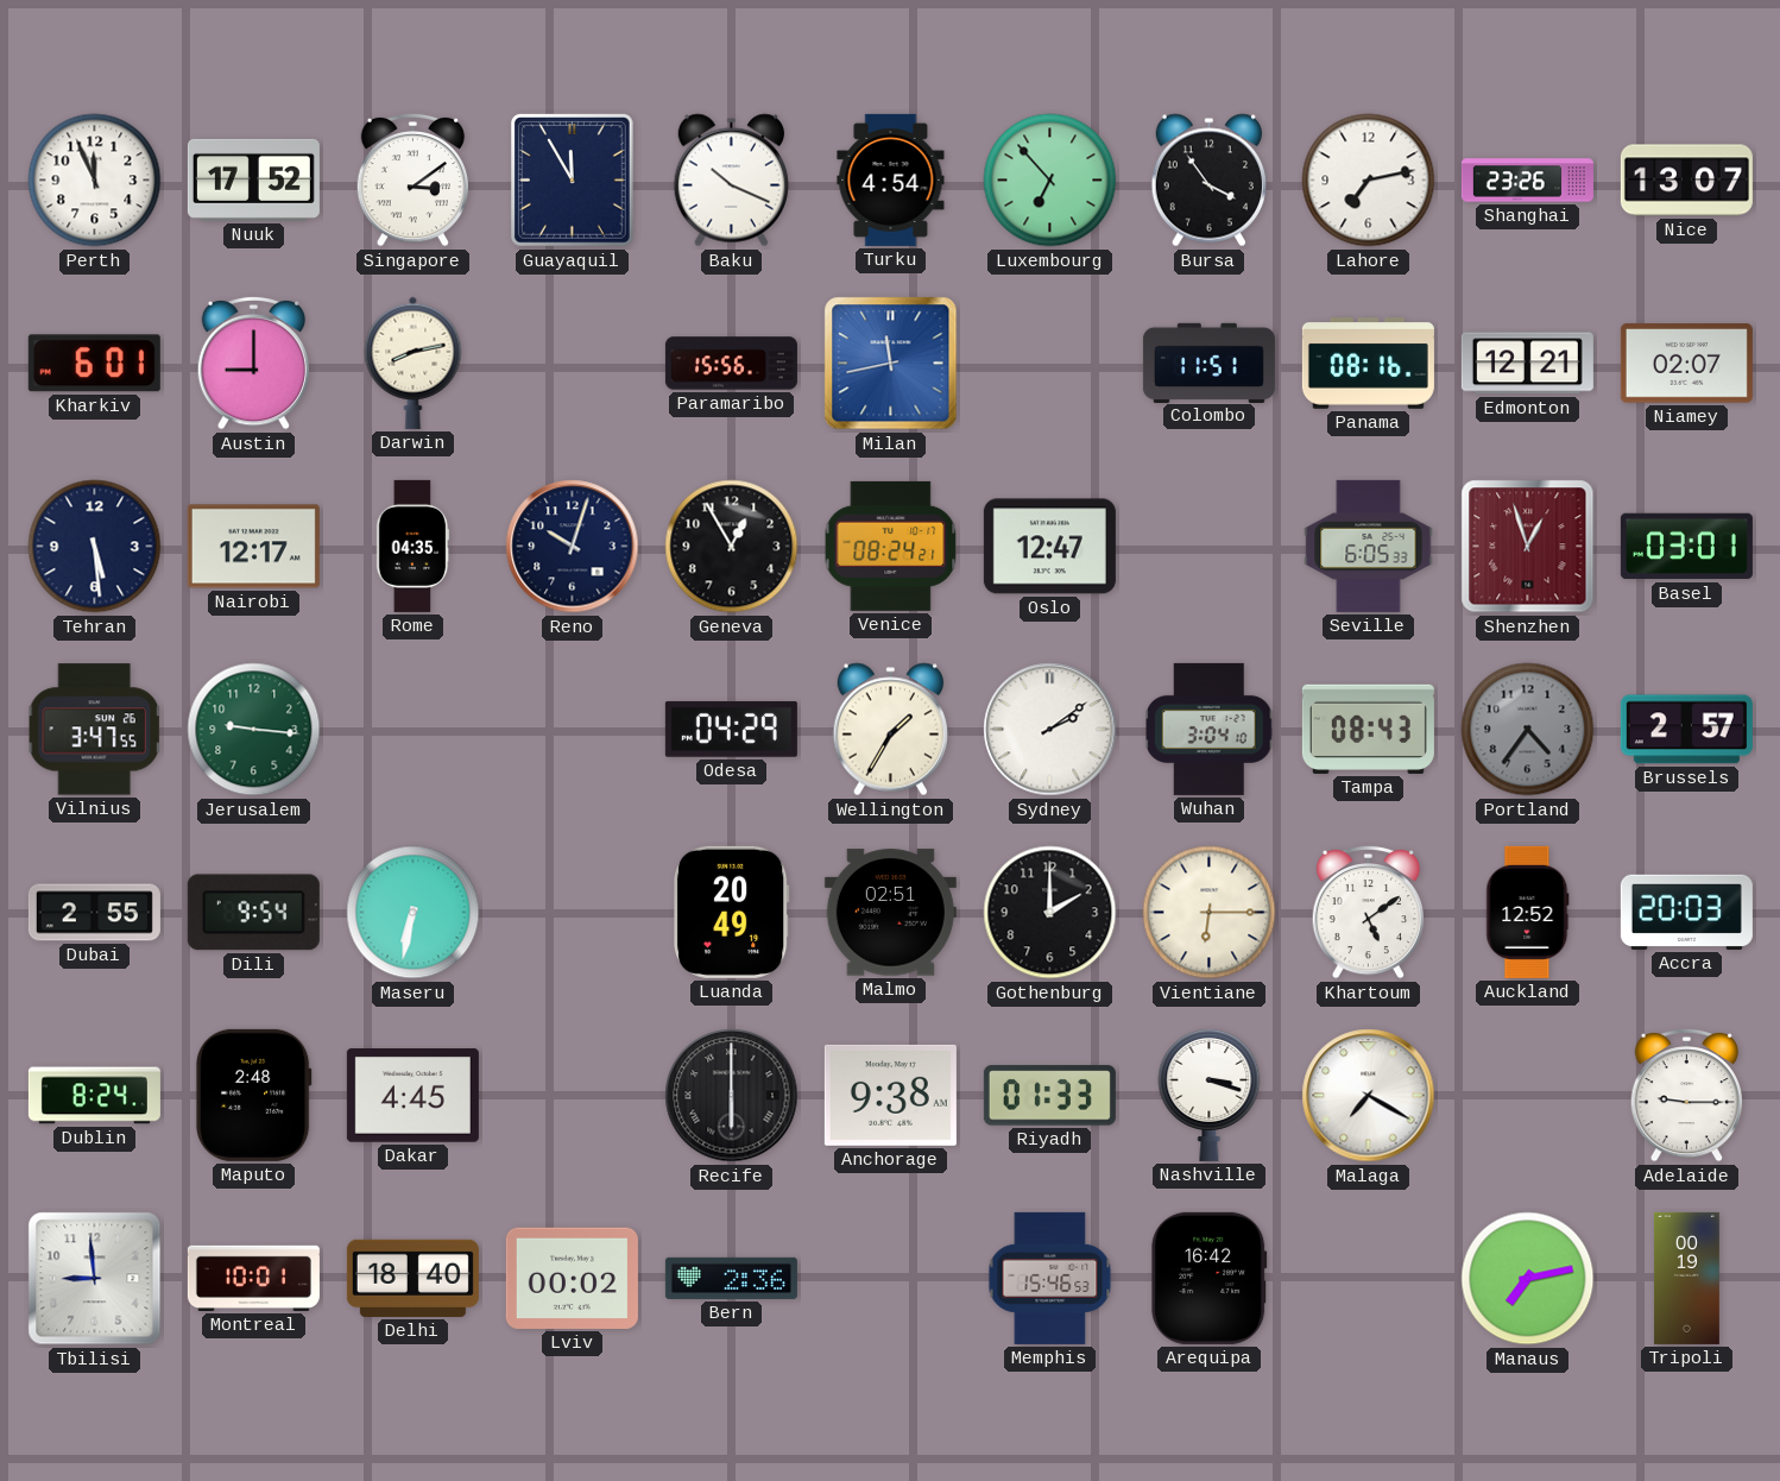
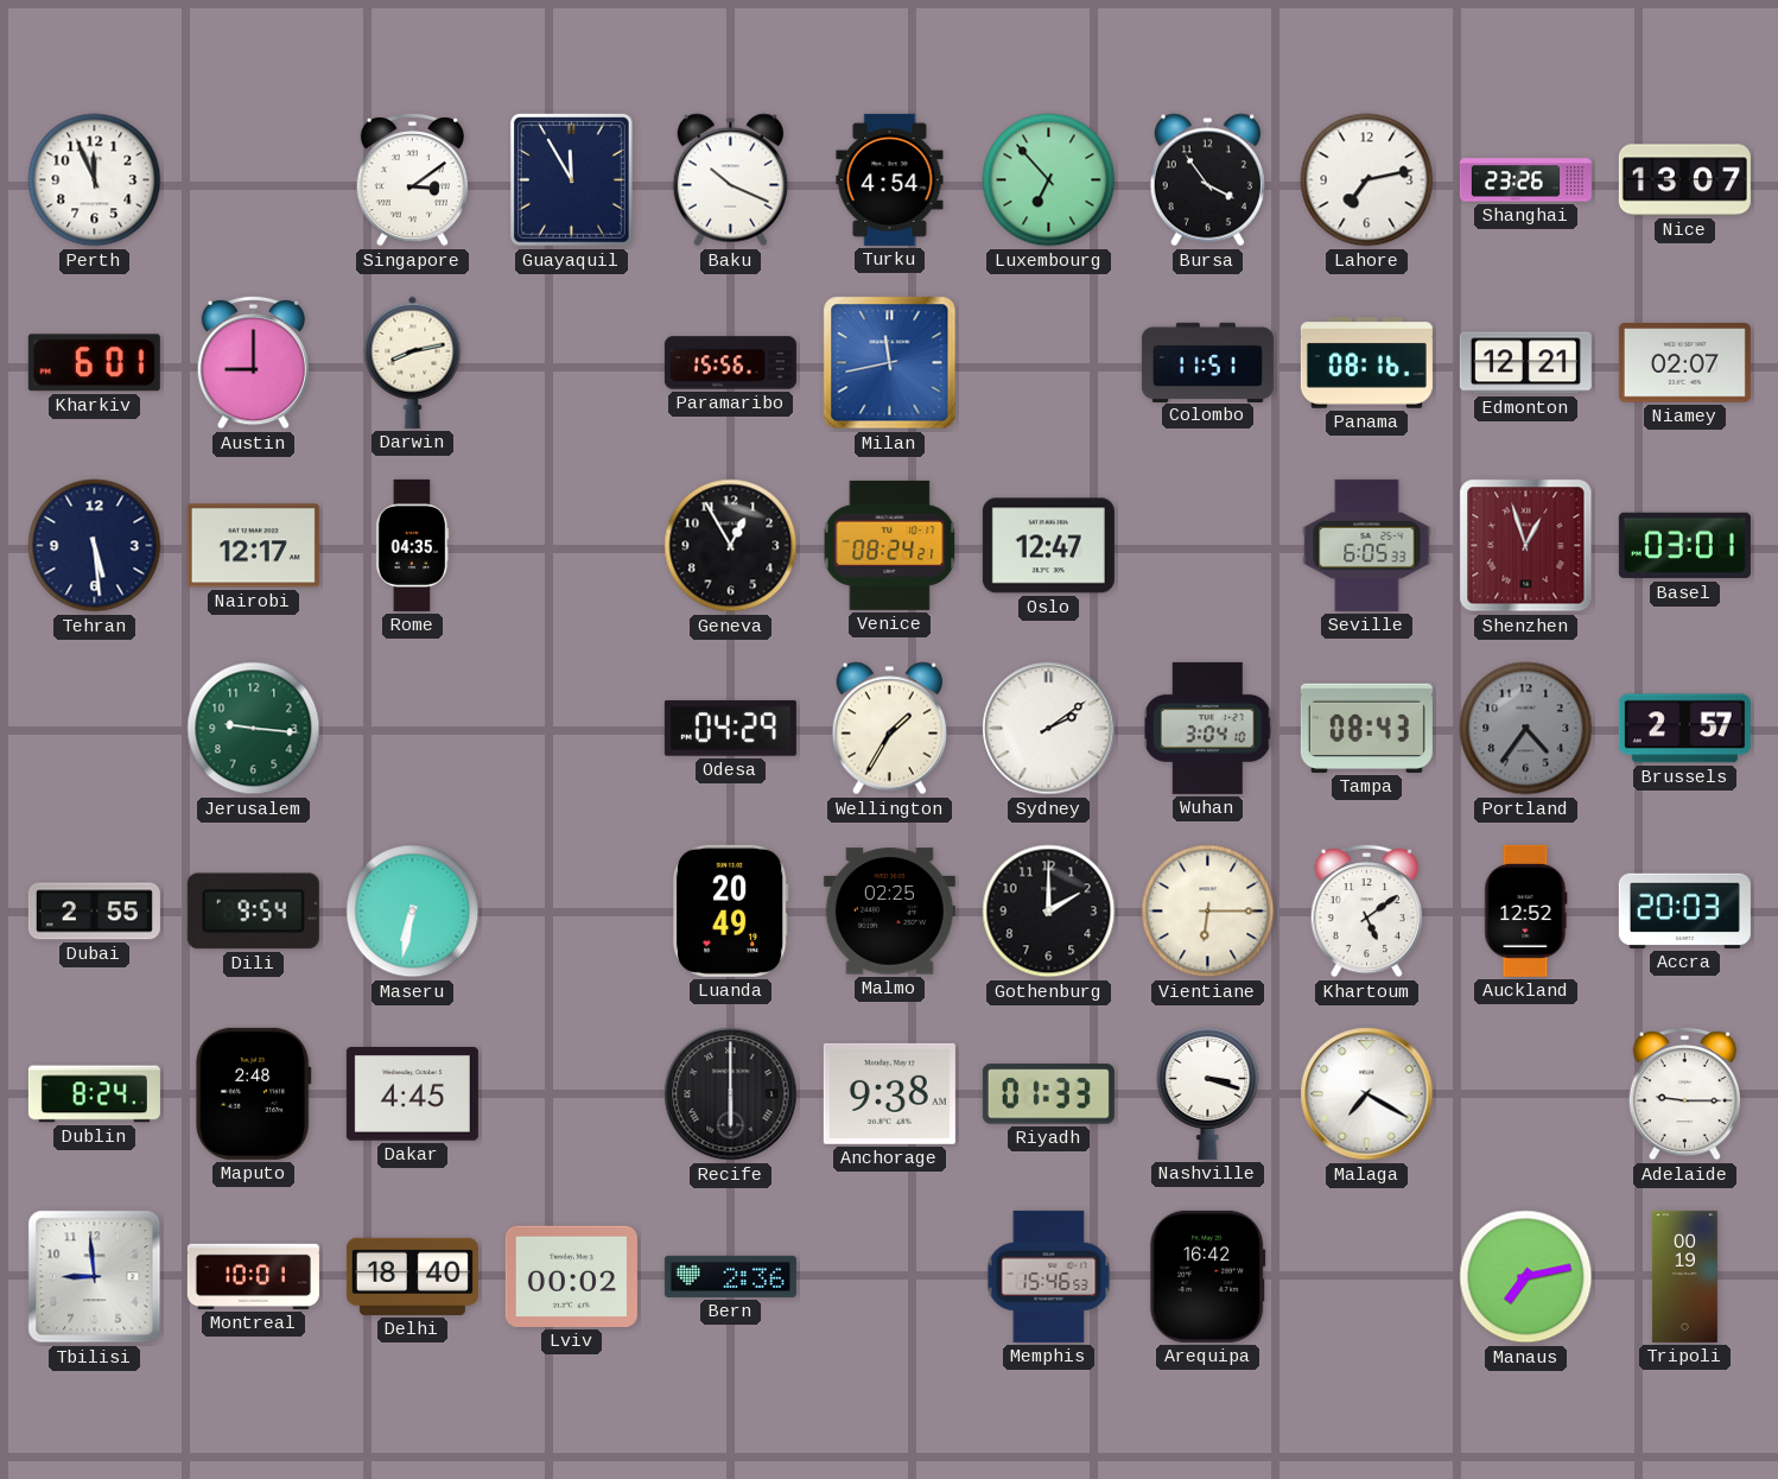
Nuuk: 17:52 -> none (253, 179)
Reno: 10:03 -> none (573, 547)
Vilnius: 3:47 -> none (94, 730)
Malmo: 02:51 -> 02:25 (889, 912)
